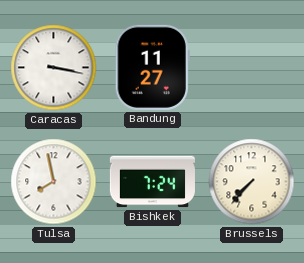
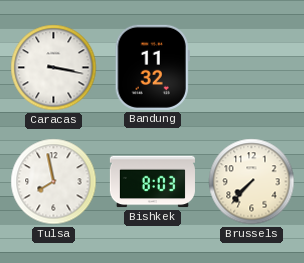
Bandung: 11:27 -> 11:32 (152, 67)
Bishkek: 7:24 -> 8:03 (152, 182)
